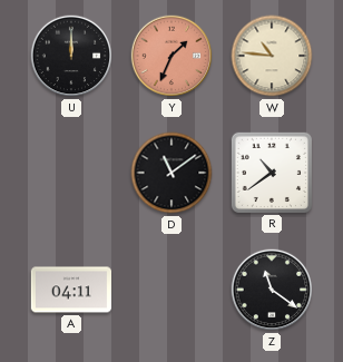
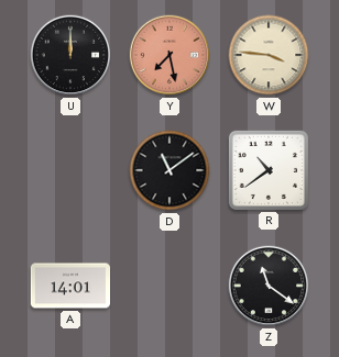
Y: 1:34 -> 7:28 (169, 55)
W: 10:46 -> 3:46 (269, 55)
A: 04:11 -> 14:01 (69, 286)
